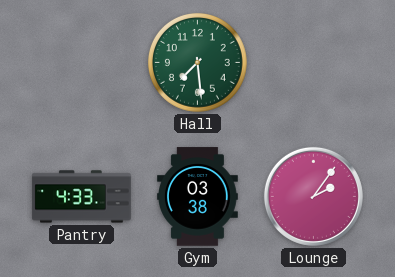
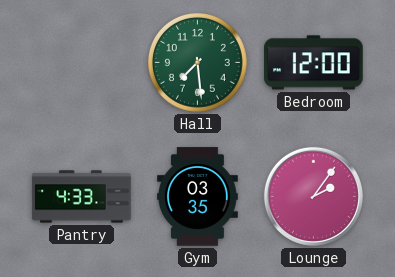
Bedroom: none -> 12:00 (314, 63)
Gym: 03:38 -> 03:35 (198, 197)
